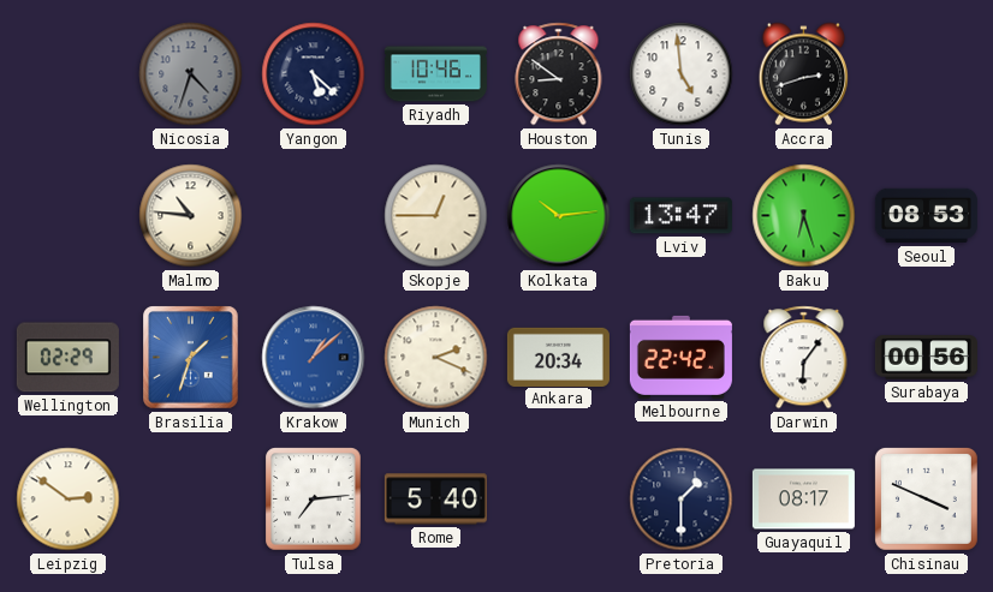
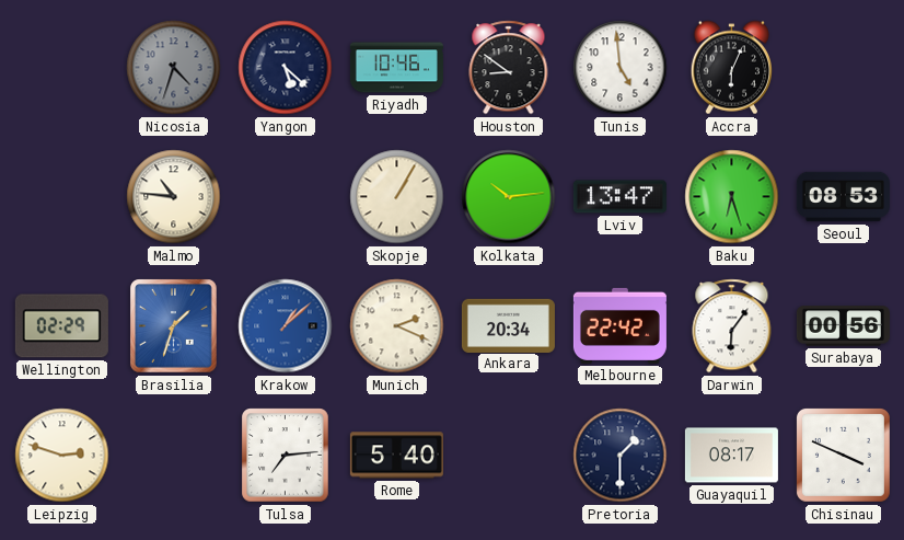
Accra: 2:42 -> 6:04 (731, 68)
Skopje: 12:45 -> 1:05 (397, 197)
Leipzig: 2:51 -> 2:48 (62, 456)
